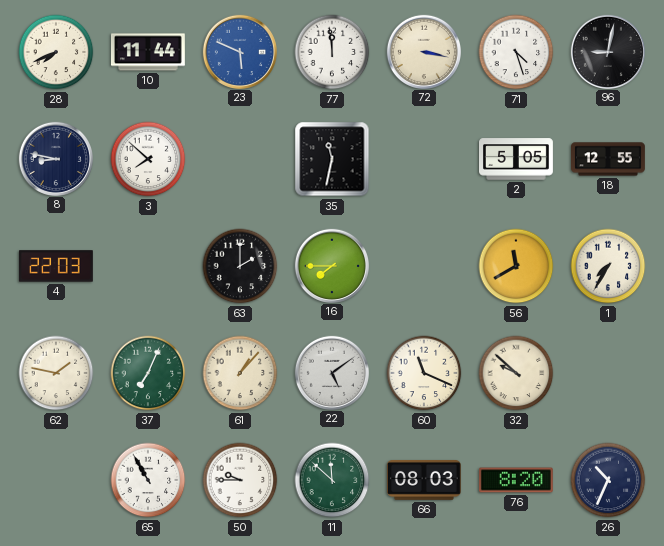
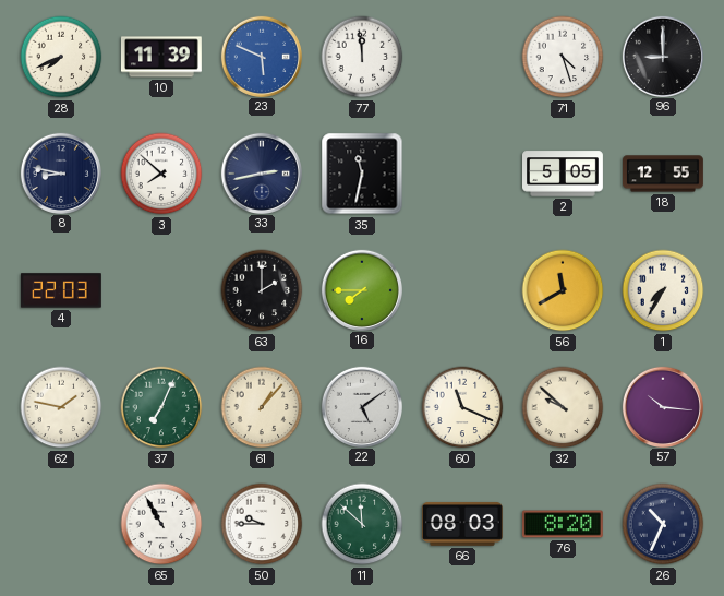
10: 11:44 -> 11:39 (161, 57)
72: 3:17 -> none (423, 51)
96: 9:02 -> 9:00 (662, 56)
33: none -> 2:43 (261, 172)
57: none -> 10:16 (662, 406)
